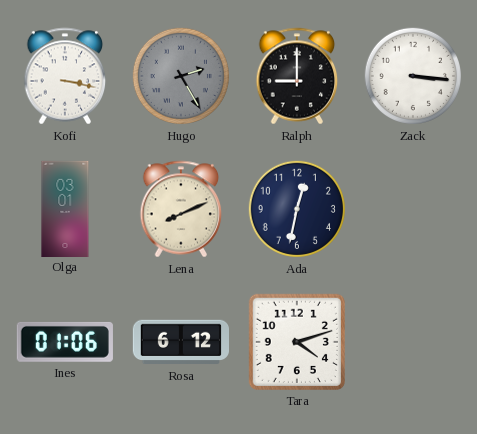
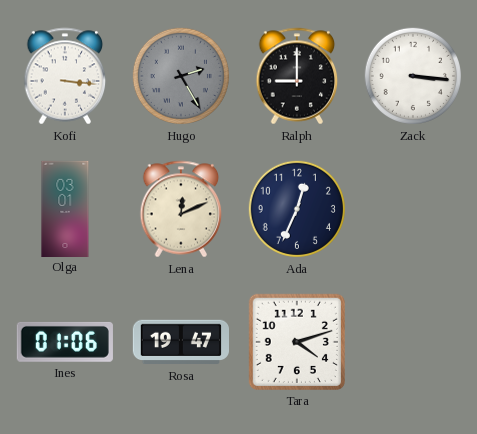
Kofi: 3:17 -> 3:16 (65, 76)
Lena: 8:11 -> 12:11 (181, 209)
Ada: 12:32 -> 12:34 (297, 209)
Rosa: 6:12 -> 19:47 (180, 342)
